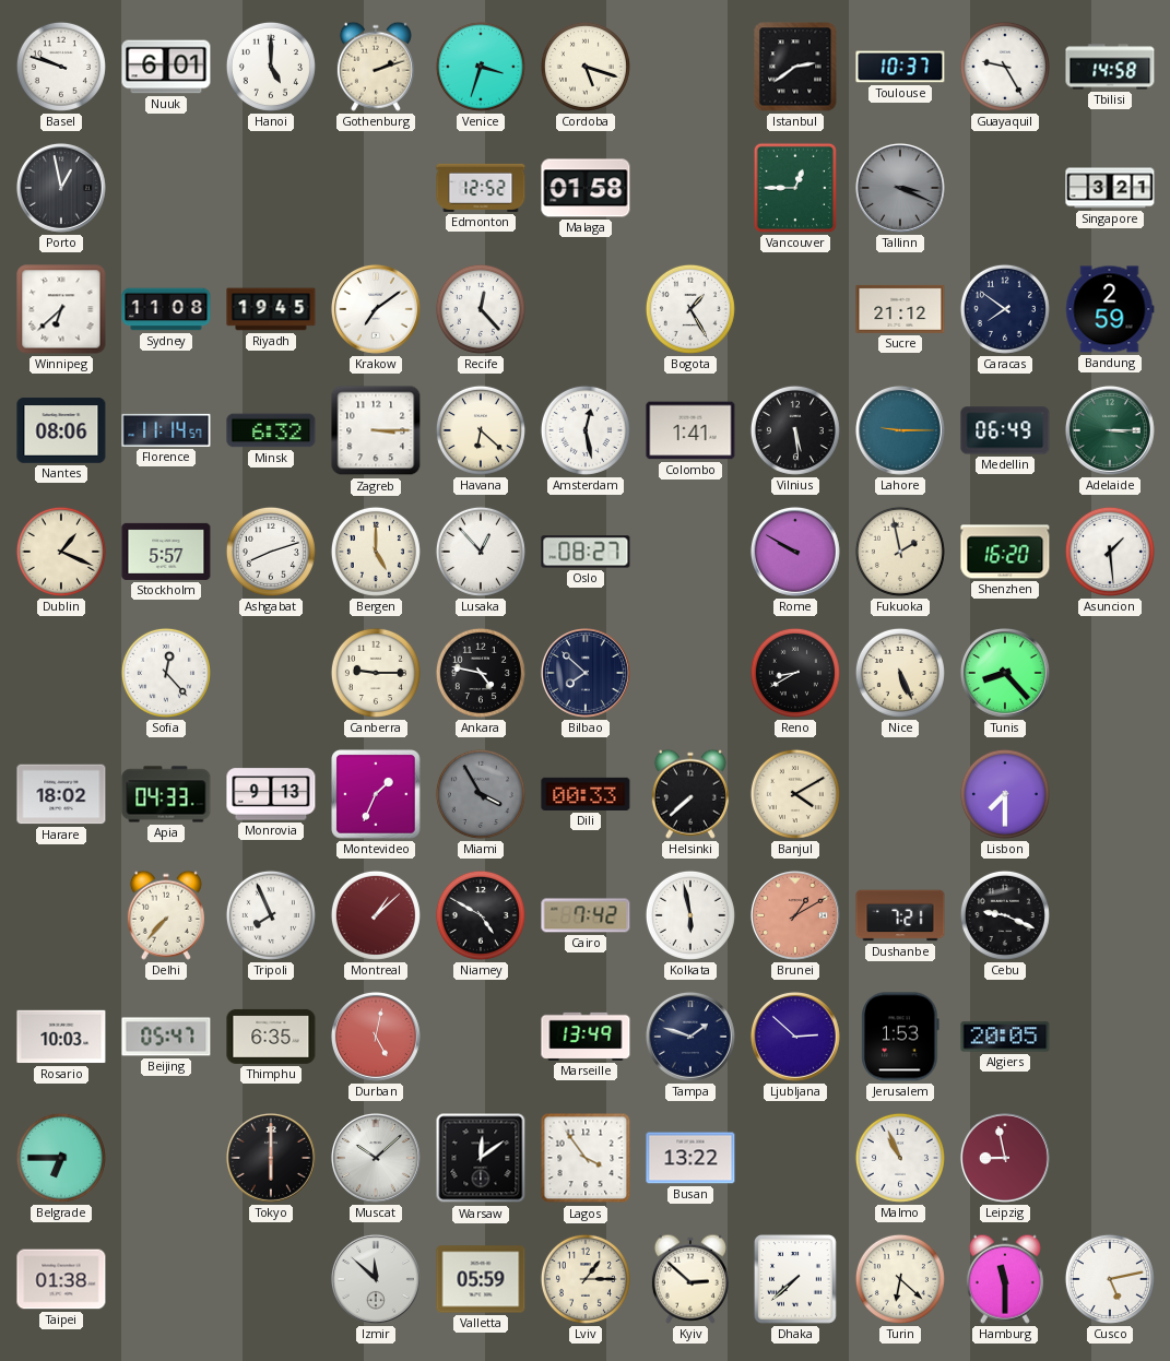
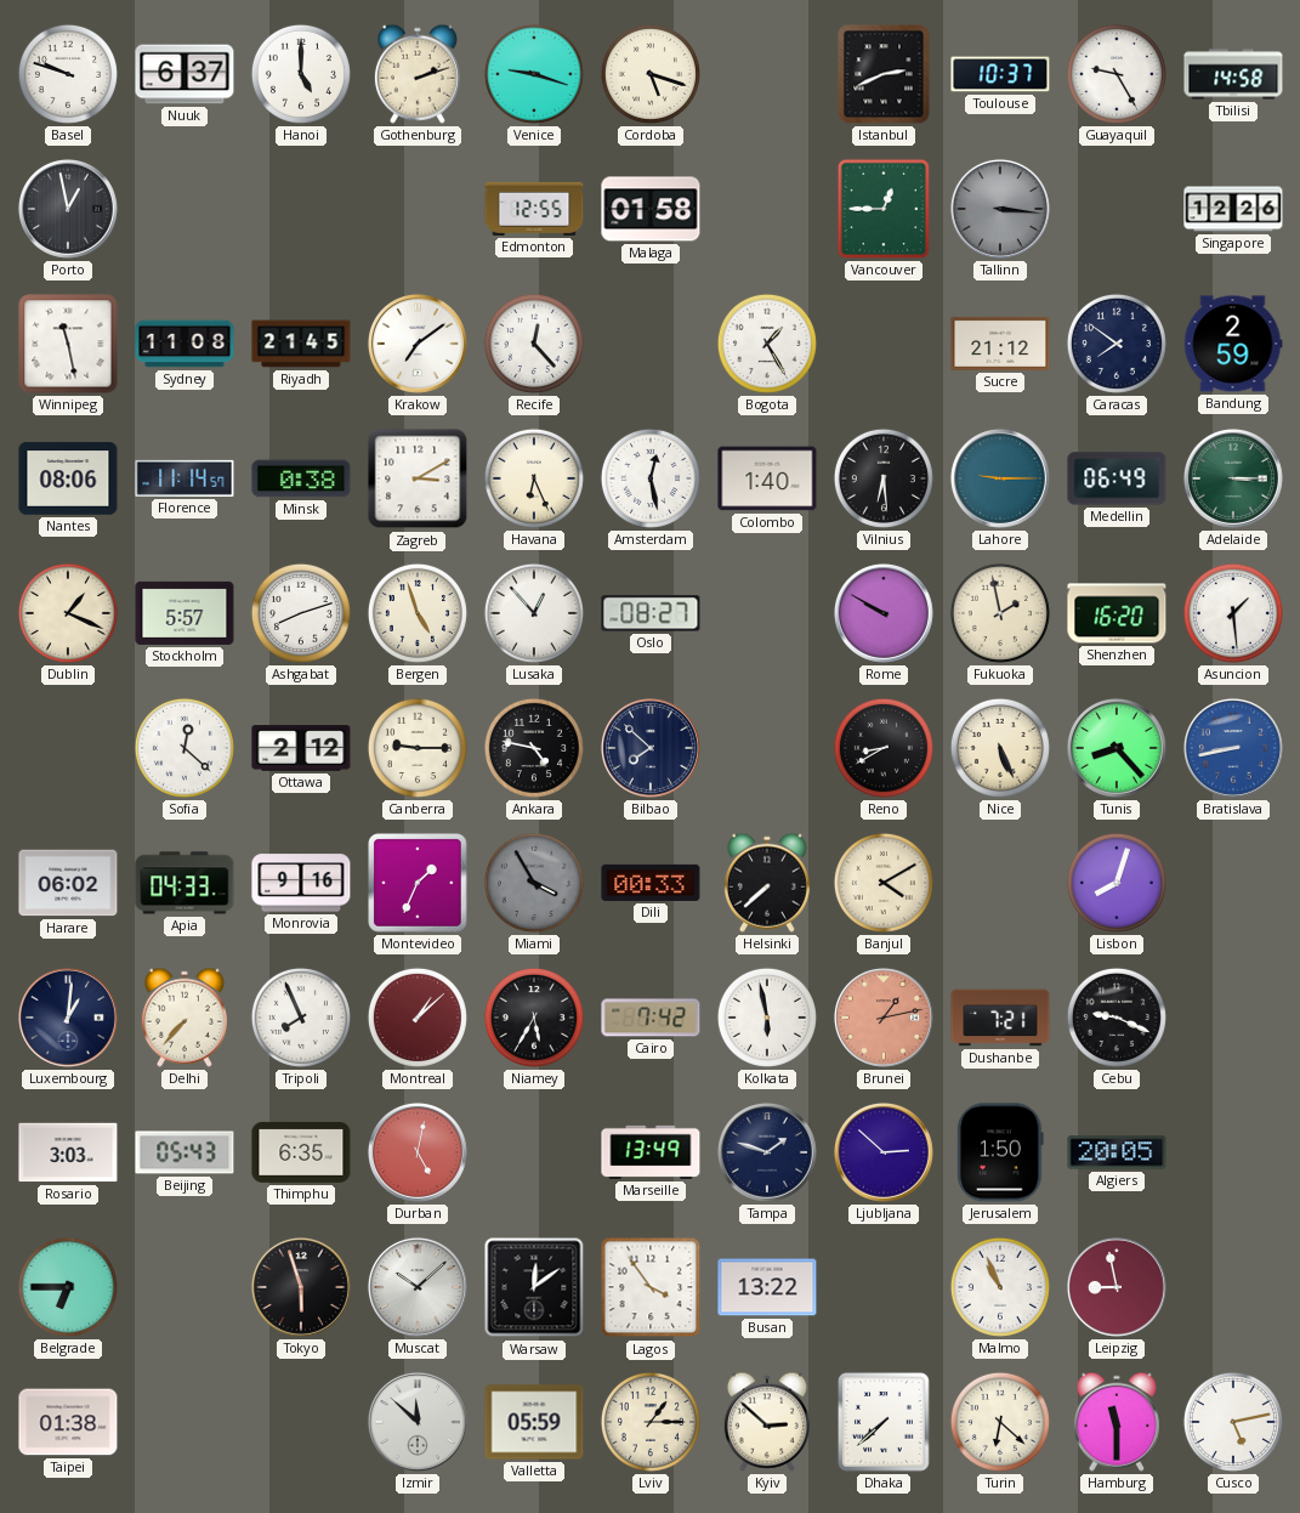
Nuuk: 6:01 -> 6:37 (185, 74)
Venice: 3:33 -> 9:18 (534, 74)
Istanbul: 2:39 -> 2:41 (884, 74)
Edmonton: 12:52 -> 12:55 (534, 209)
Tallinn: 3:19 -> 3:16 (1000, 209)
Singapore: 3:21 -> 12:26 (1233, 209)
Winnipeg: 6:38 -> 11:28 (68, 344)
Riyadh: 19:45 -> 21:45 (301, 344)
Minsk: 6:32 -> 0:38 (301, 478)
Zagreb: 3:15 -> 3:10 (418, 478)
Havana: 6:22 -> 6:26 (534, 478)
Colombo: 1:41 -> 1:40 (767, 478)
Vilnius: 5:29 -> 6:29 (884, 478)
Bergen: 5:00 -> 4:57 (418, 613)
Sofia: 12:23 -> 12:22 (185, 748)
Ottawa: none -> 2:12 (301, 748)
Bratislava: none -> 8:43 (1233, 748)
Harare: 18:02 -> 06:02 (68, 883)
Monrovia: 9:13 -> 9:16 (301, 883)
Lisbon: 7:30 -> 8:03 (1117, 883)
Luxembourg: none -> 1:01 (68, 1018)
Niamey: 4:50 -> 5:35 (534, 1018)
Brunei: 1:10 -> 1:13 (884, 1018)
Rosario: 10:03 -> 3:03 (68, 1152)
Beijing: 05:47 -> 05:43 (185, 1152)
Jerusalem: 1:53 -> 1:50 (1000, 1152)
Tokyo: 6:00 -> 5:57 (301, 1287)
